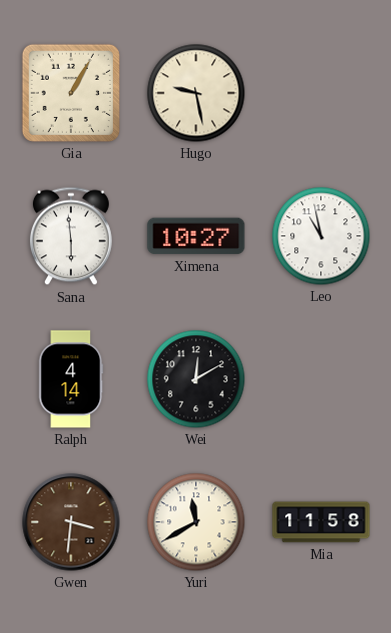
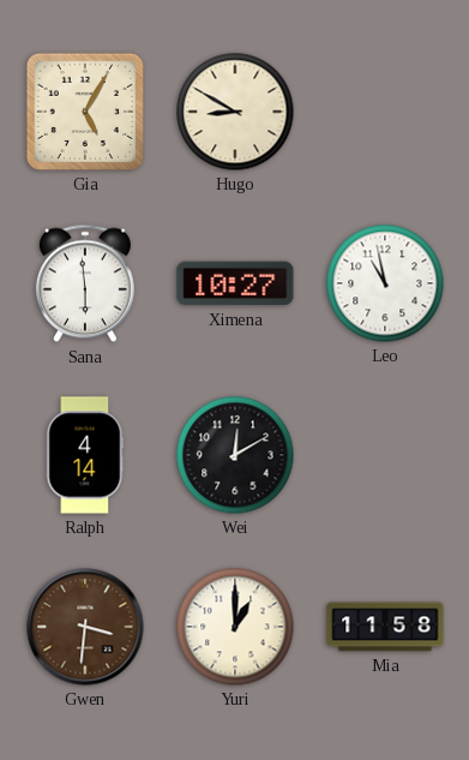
Gia: 1:05 -> 5:05 (85, 112)
Hugo: 9:28 -> 8:50 (235, 112)
Yuri: 11:40 -> 1:00 (235, 627)
